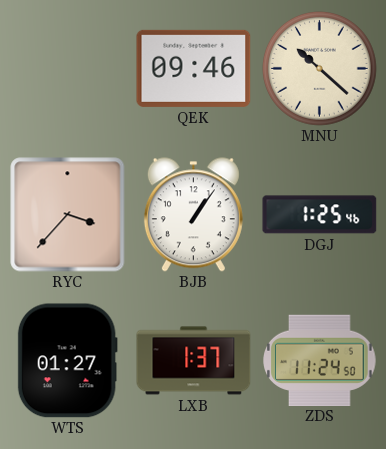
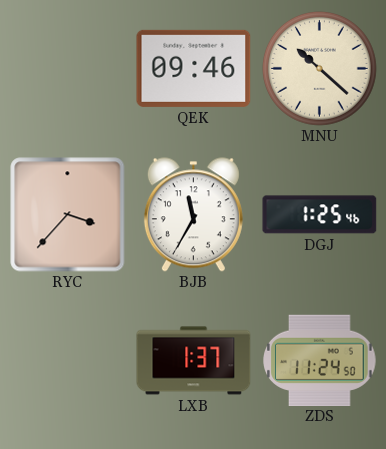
BJB: 1:06 -> 11:35 (193, 215)
WTS: 01:27 -> none (67, 361)
